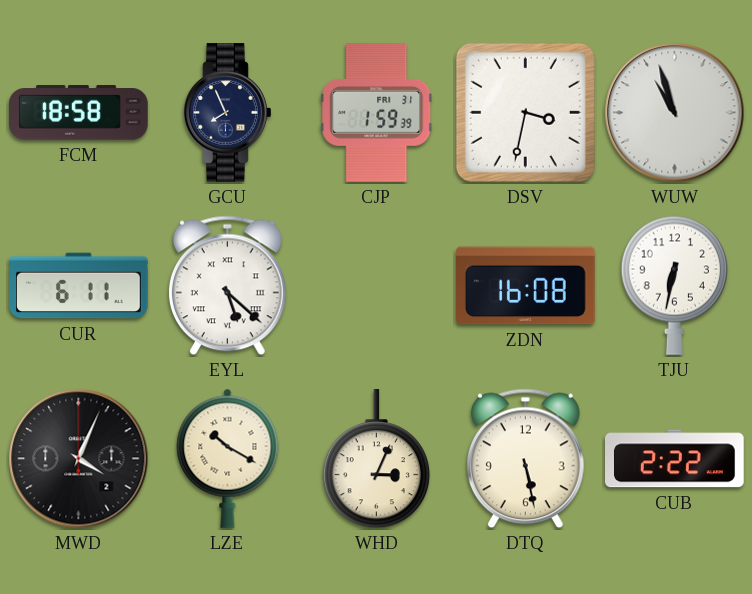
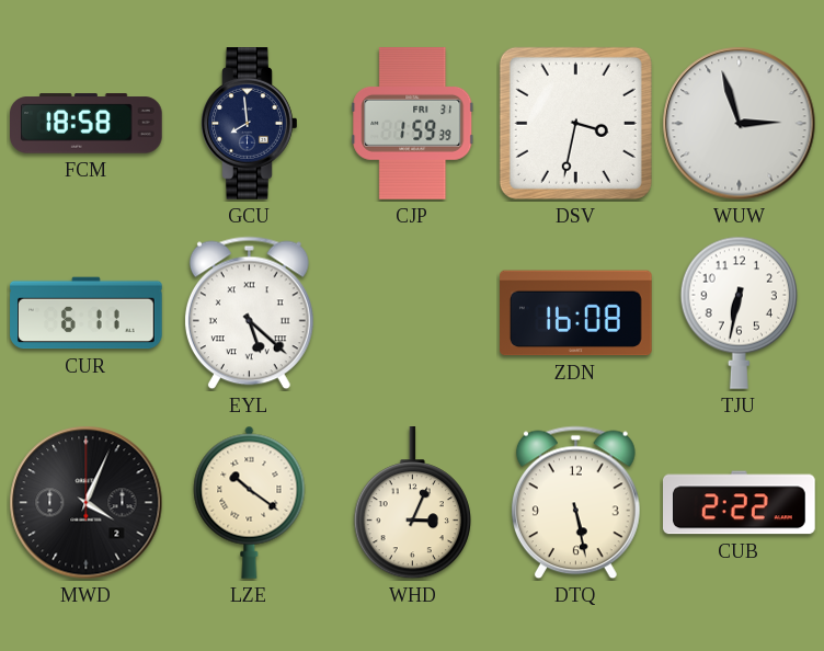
GCU: 7:56 -> 7:59 (250, 124)
WUW: 10:57 -> 2:57 (740, 124)
LZE: 10:20 -> 10:21 (250, 502)
